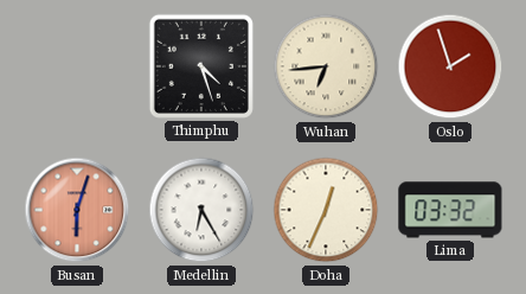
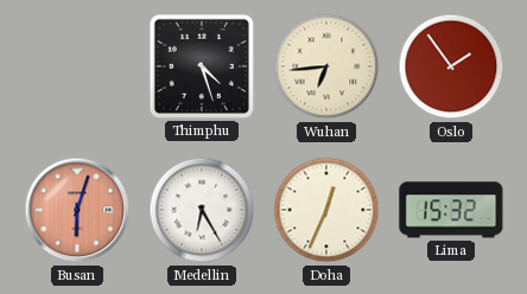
Oslo: 1:57 -> 1:54 (451, 66)
Lima: 03:32 -> 15:32 (451, 210)
